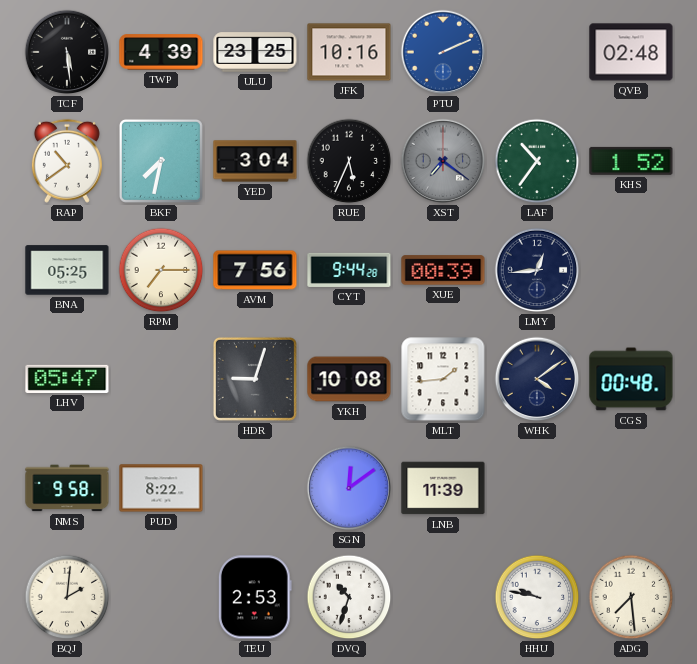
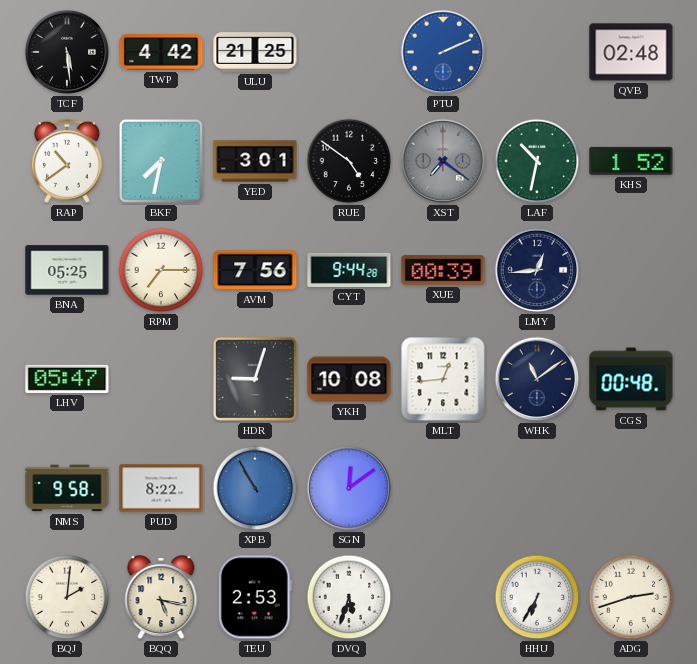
TWP: 4:39 -> 4:42 (161, 52)
ULU: 23:25 -> 21:25 (255, 52)
JFK: 10:16 -> none (349, 52)
YED: 3:04 -> 3:01 (255, 161)
RUE: 5:34 -> 4:51 (349, 161)
LAF: 10:36 -> 10:32 (537, 161)
MLT: 1:44 -> 12:44 (443, 379)
WHK: 4:09 -> 11:09 (537, 379)
XPB: none -> 10:55 (255, 488)
LNB: 11:39 -> none (443, 488)
BQQ: none -> 5:17 (161, 598)
DVQ: 10:33 -> 5:33 (349, 597)
HHU: 9:47 -> 6:35 (537, 597)
ADG: 7:29 -> 2:42 (631, 597)
